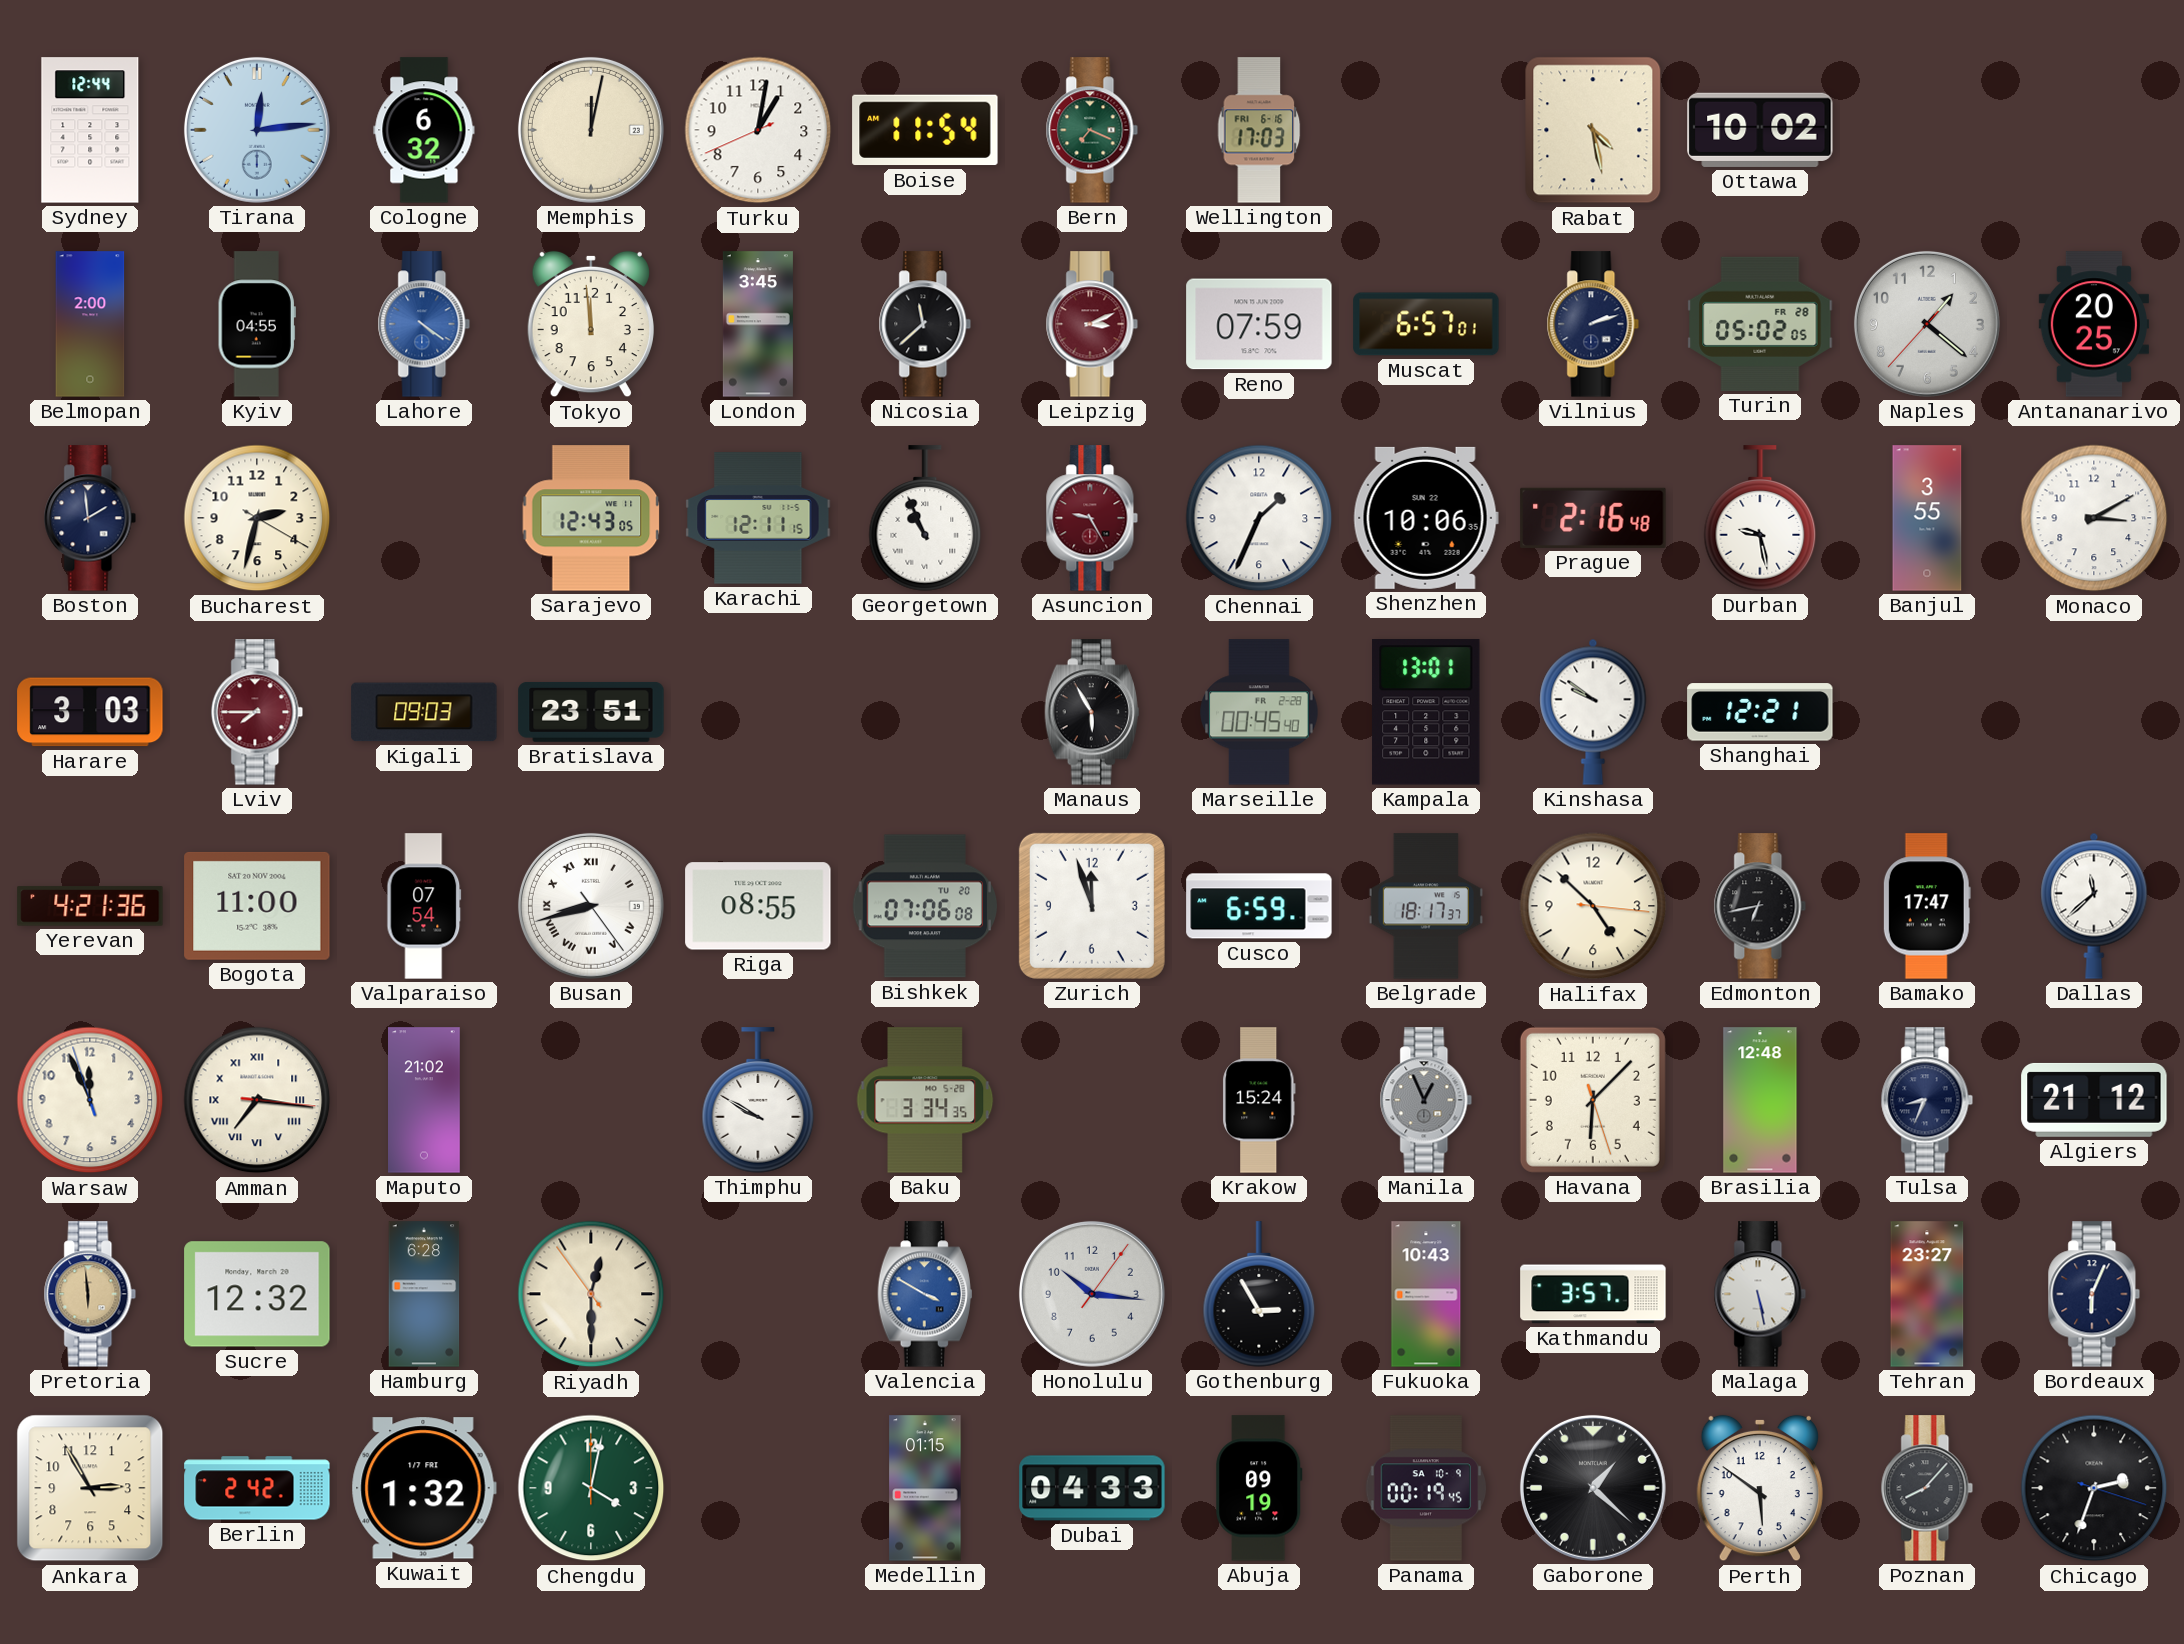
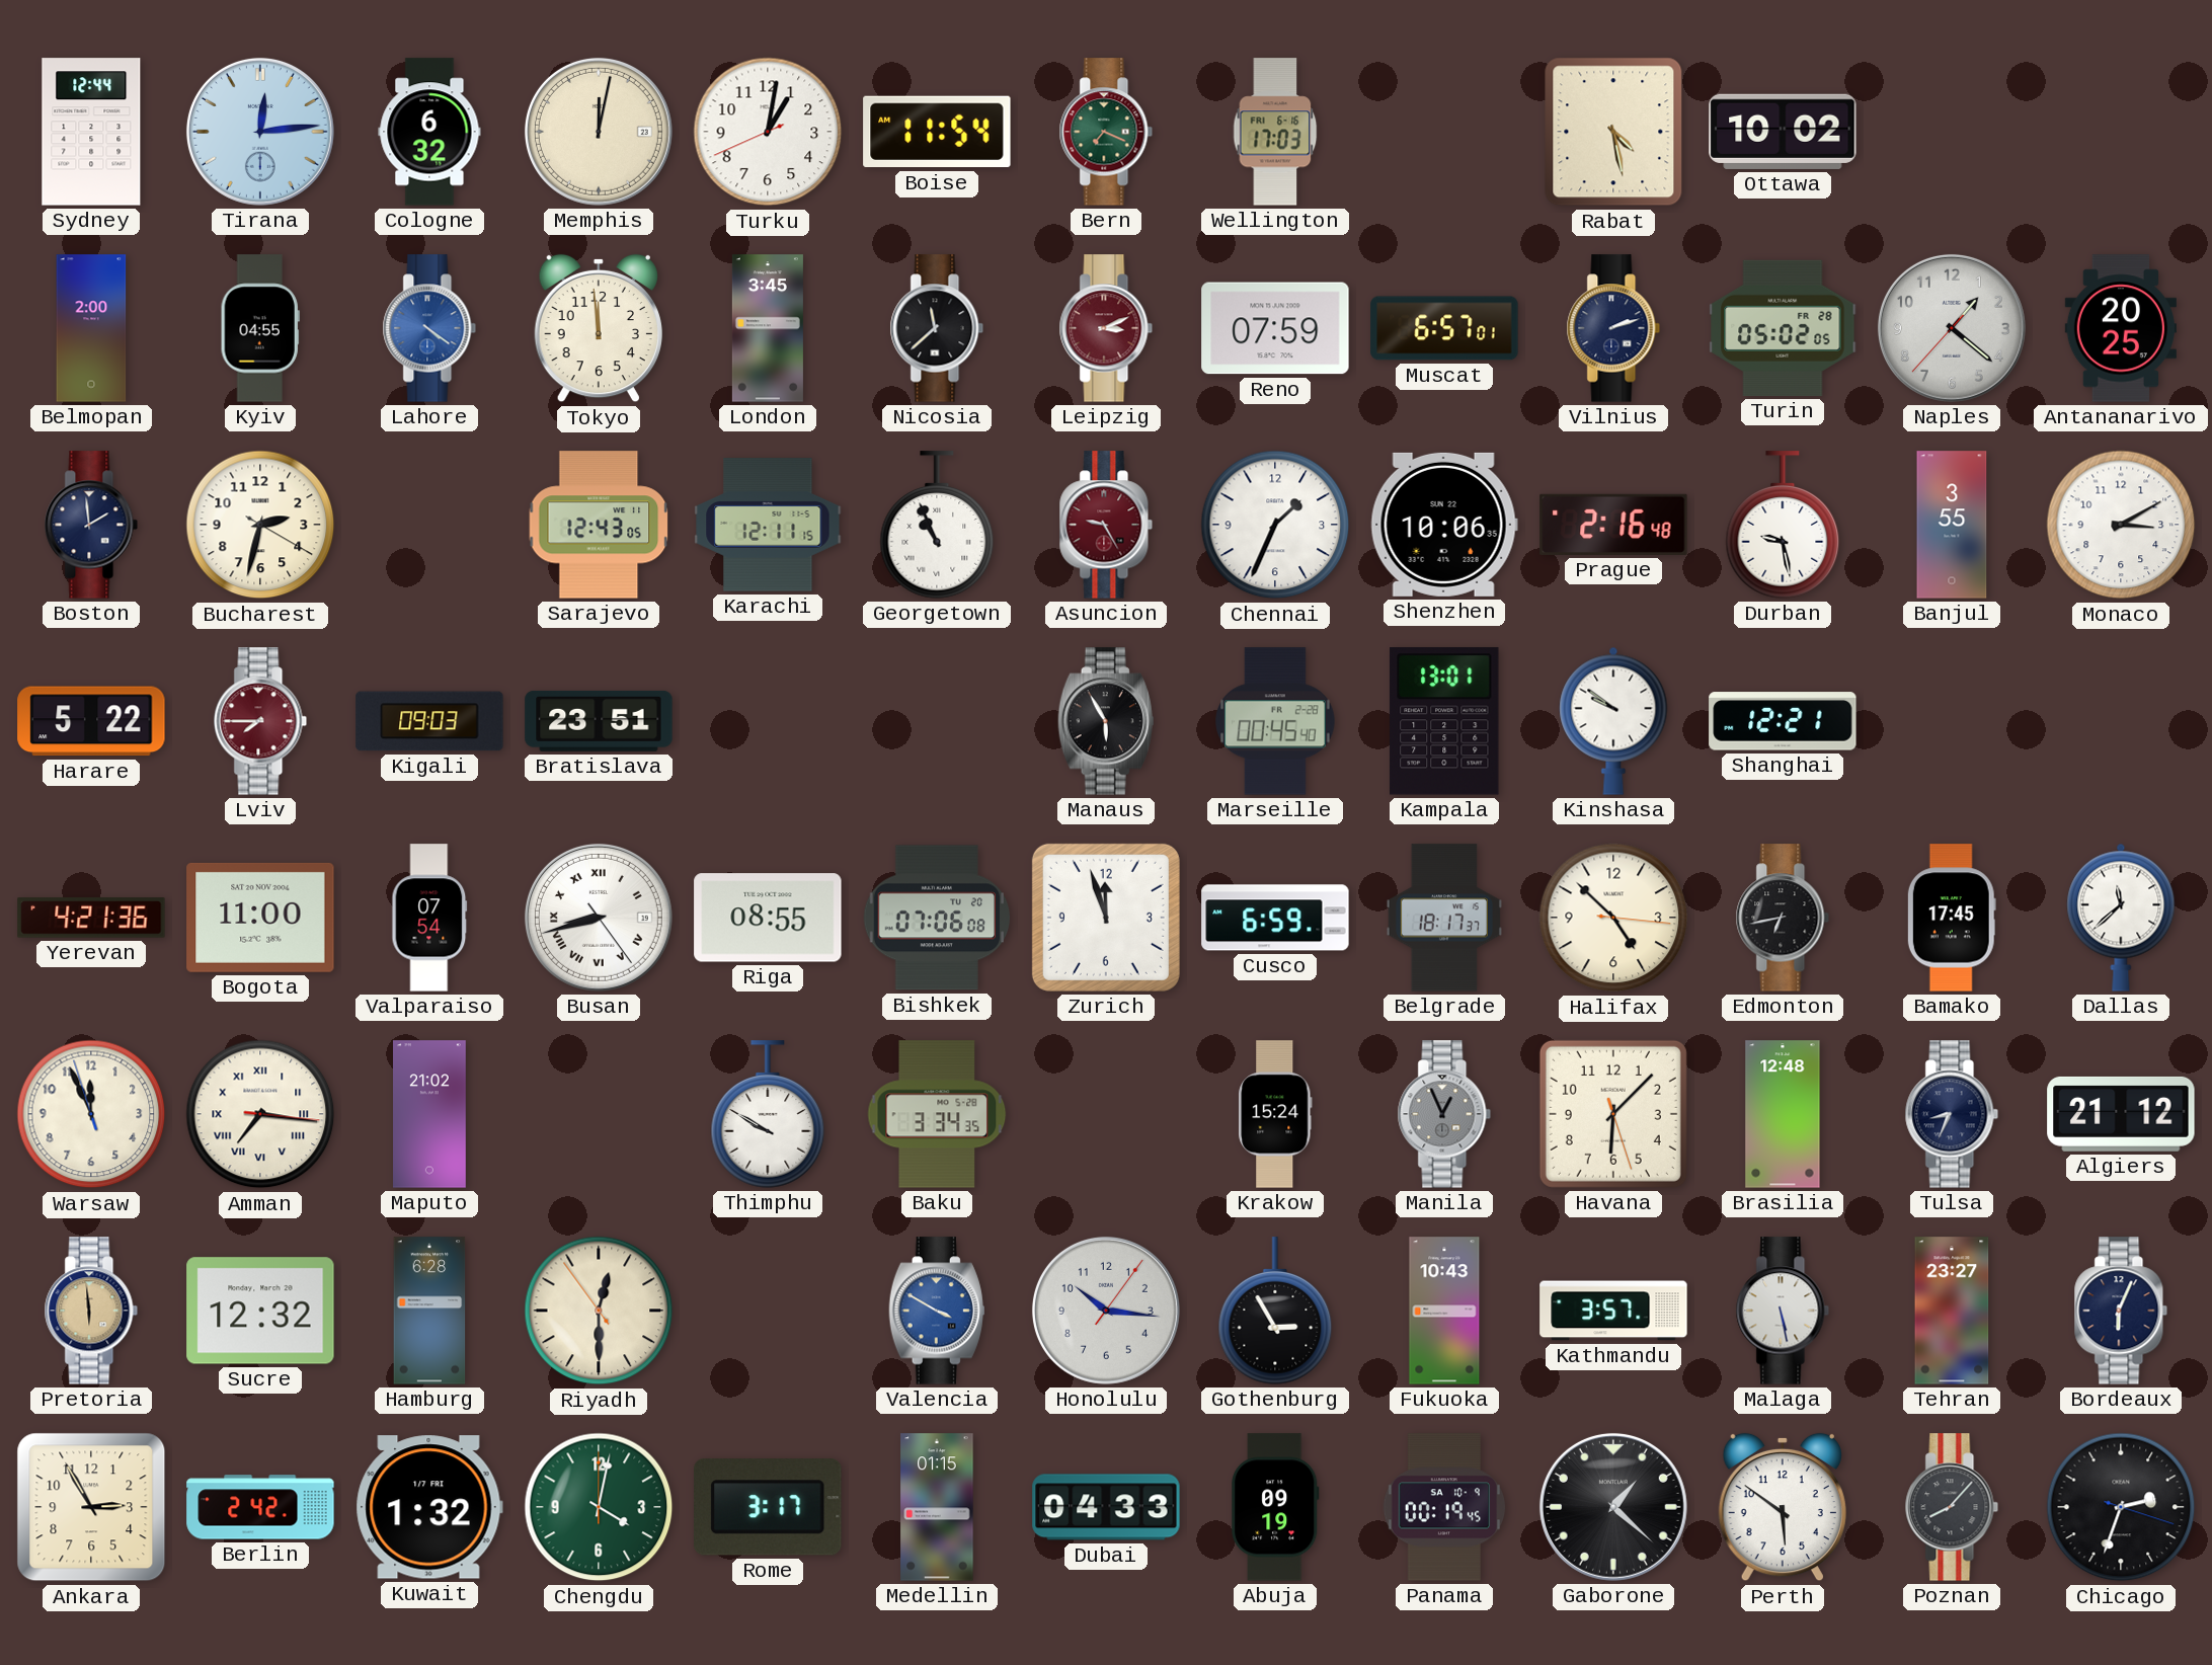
Harare: 3:03 -> 5:22 (91, 721)
Bamako: 17:47 -> 17:45 (1952, 918)
Rome: none -> 3:17 (769, 1507)
